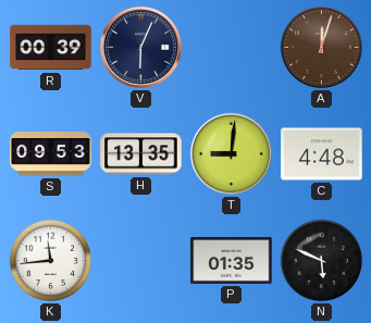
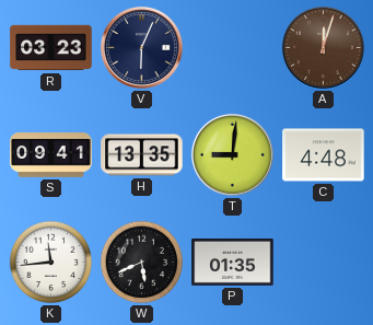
R: 00:39 -> 03:23 (51, 48)
S: 09:53 -> 09:41 (51, 155)
W: none -> 5:41 (142, 263)
N: 5:49 -> none (322, 261)
